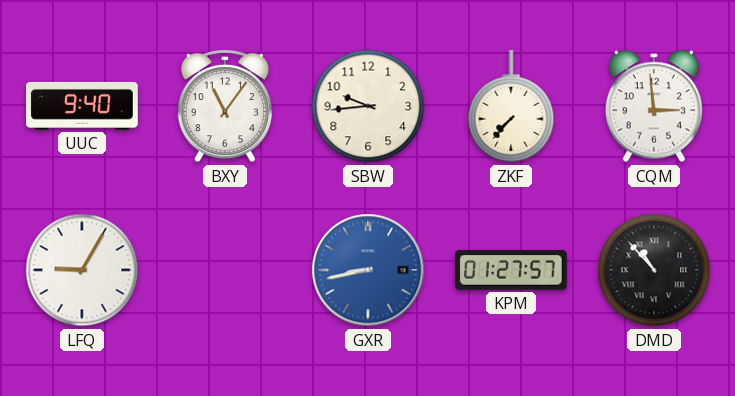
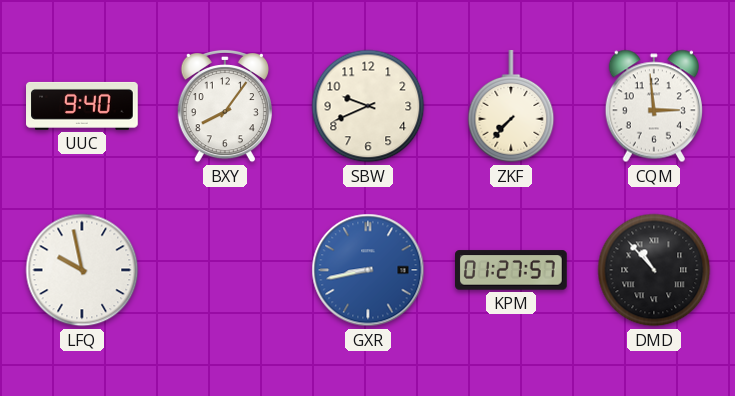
BXY: 11:06 -> 8:06 (225, 106)
SBW: 9:44 -> 9:41 (368, 106)
LFQ: 9:05 -> 9:58 (82, 270)
